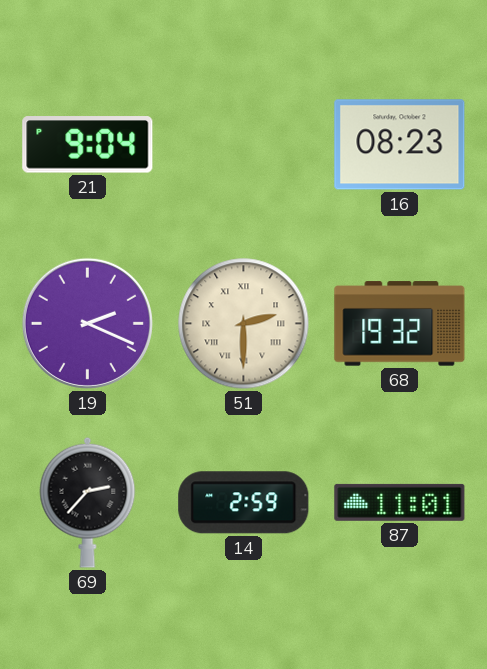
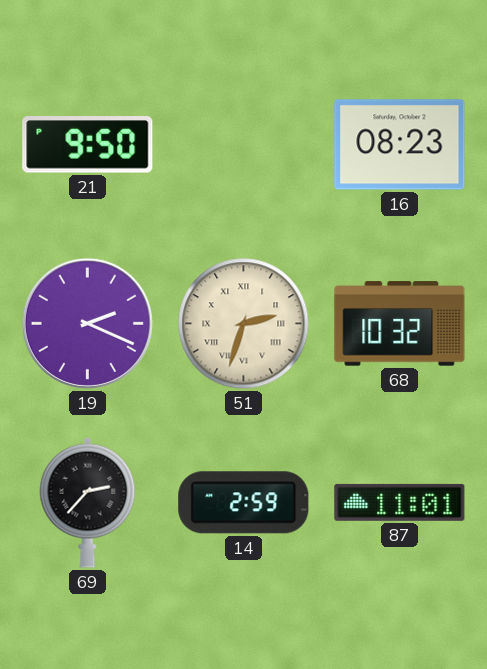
21: 9:04 -> 9:50 (88, 145)
51: 2:30 -> 2:33 (244, 324)
68: 19:32 -> 10:32 (400, 324)
